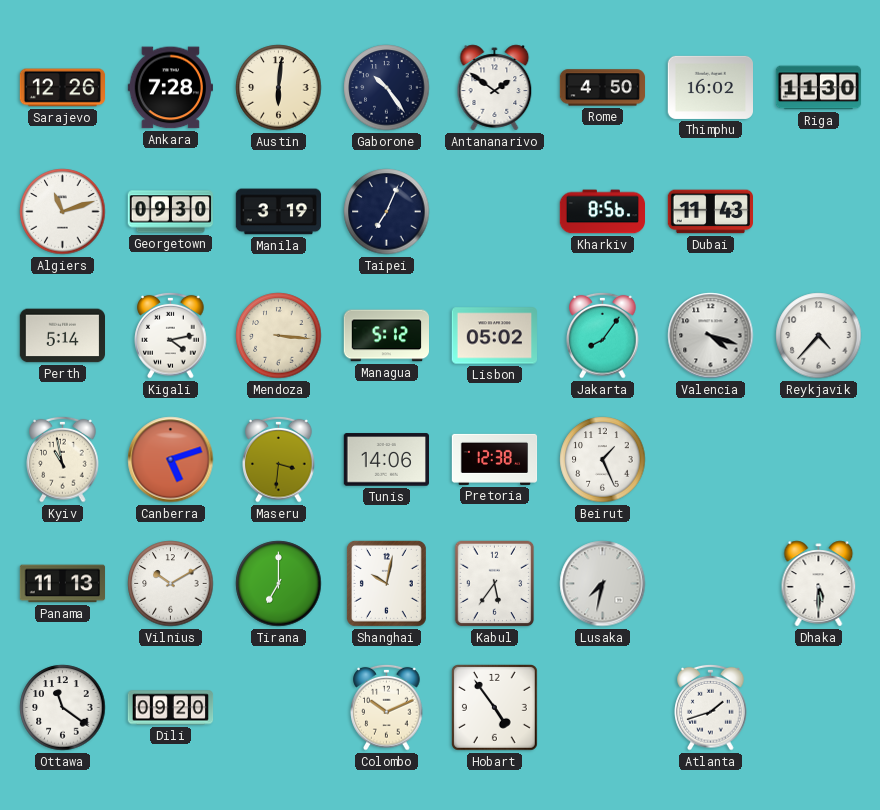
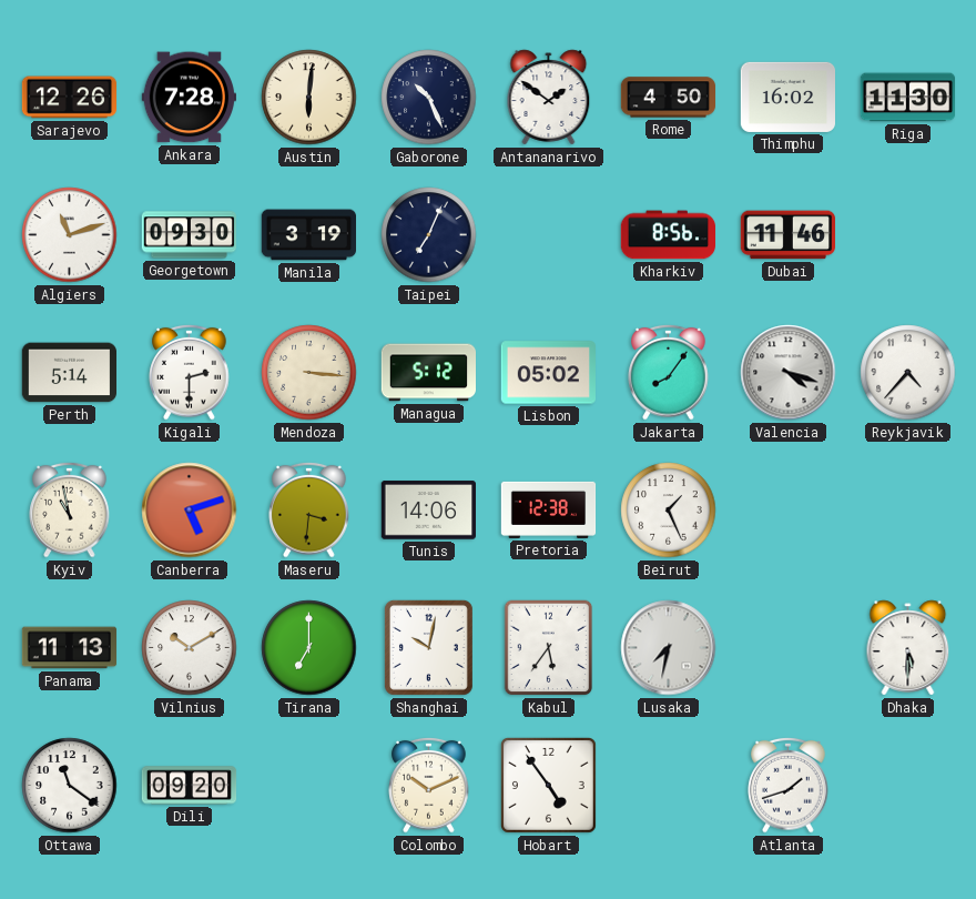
Gaborone: 10:24 -> 10:26 (429, 98)
Dubai: 11:43 -> 11:46 (787, 235)
Kigali: 4:13 -> 2:30 (190, 372)
